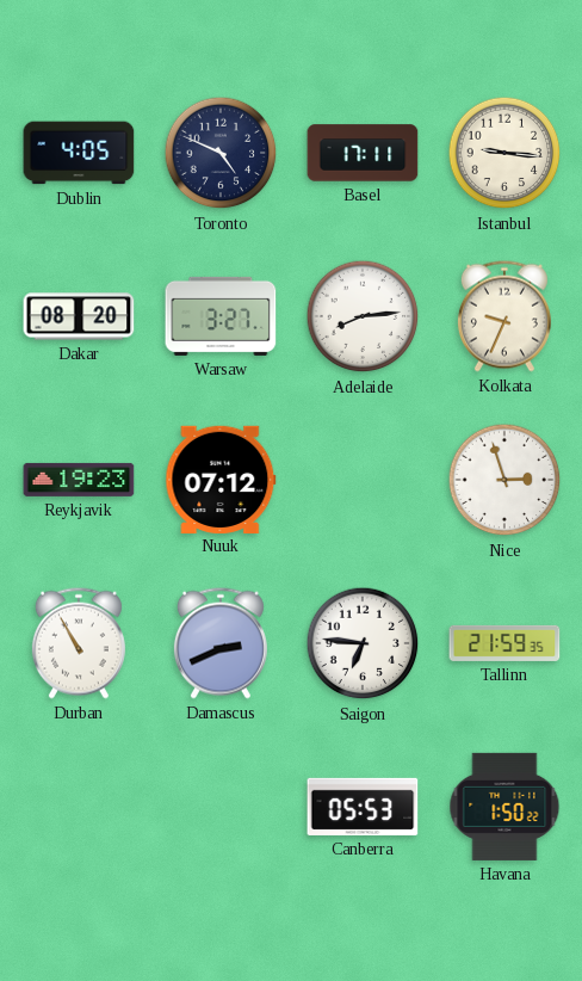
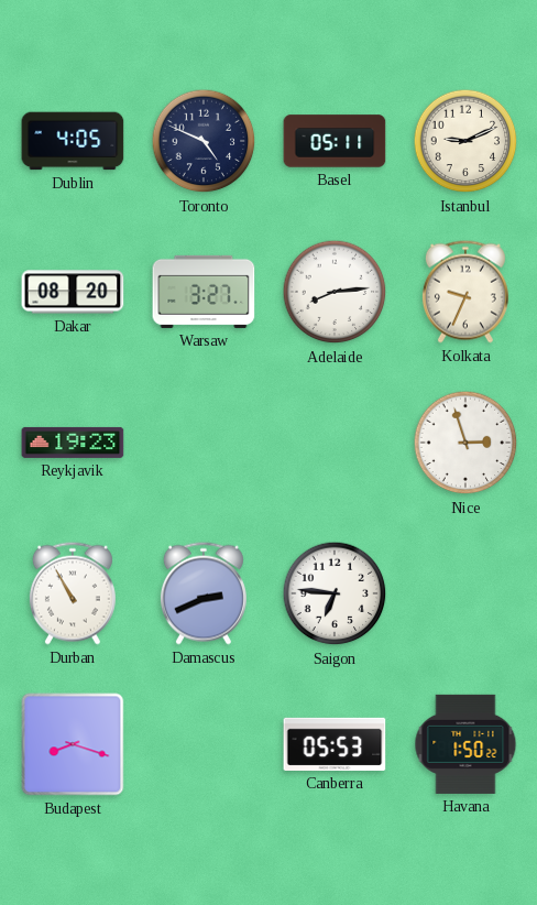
Basel: 17:11 -> 05:11 (335, 141)
Istanbul: 9:16 -> 9:11 (465, 141)
Nuuk: 07:12 -> none (221, 479)
Tallinn: 21:59 -> none (504, 643)
Budapest: none -> 8:18 (73, 744)
